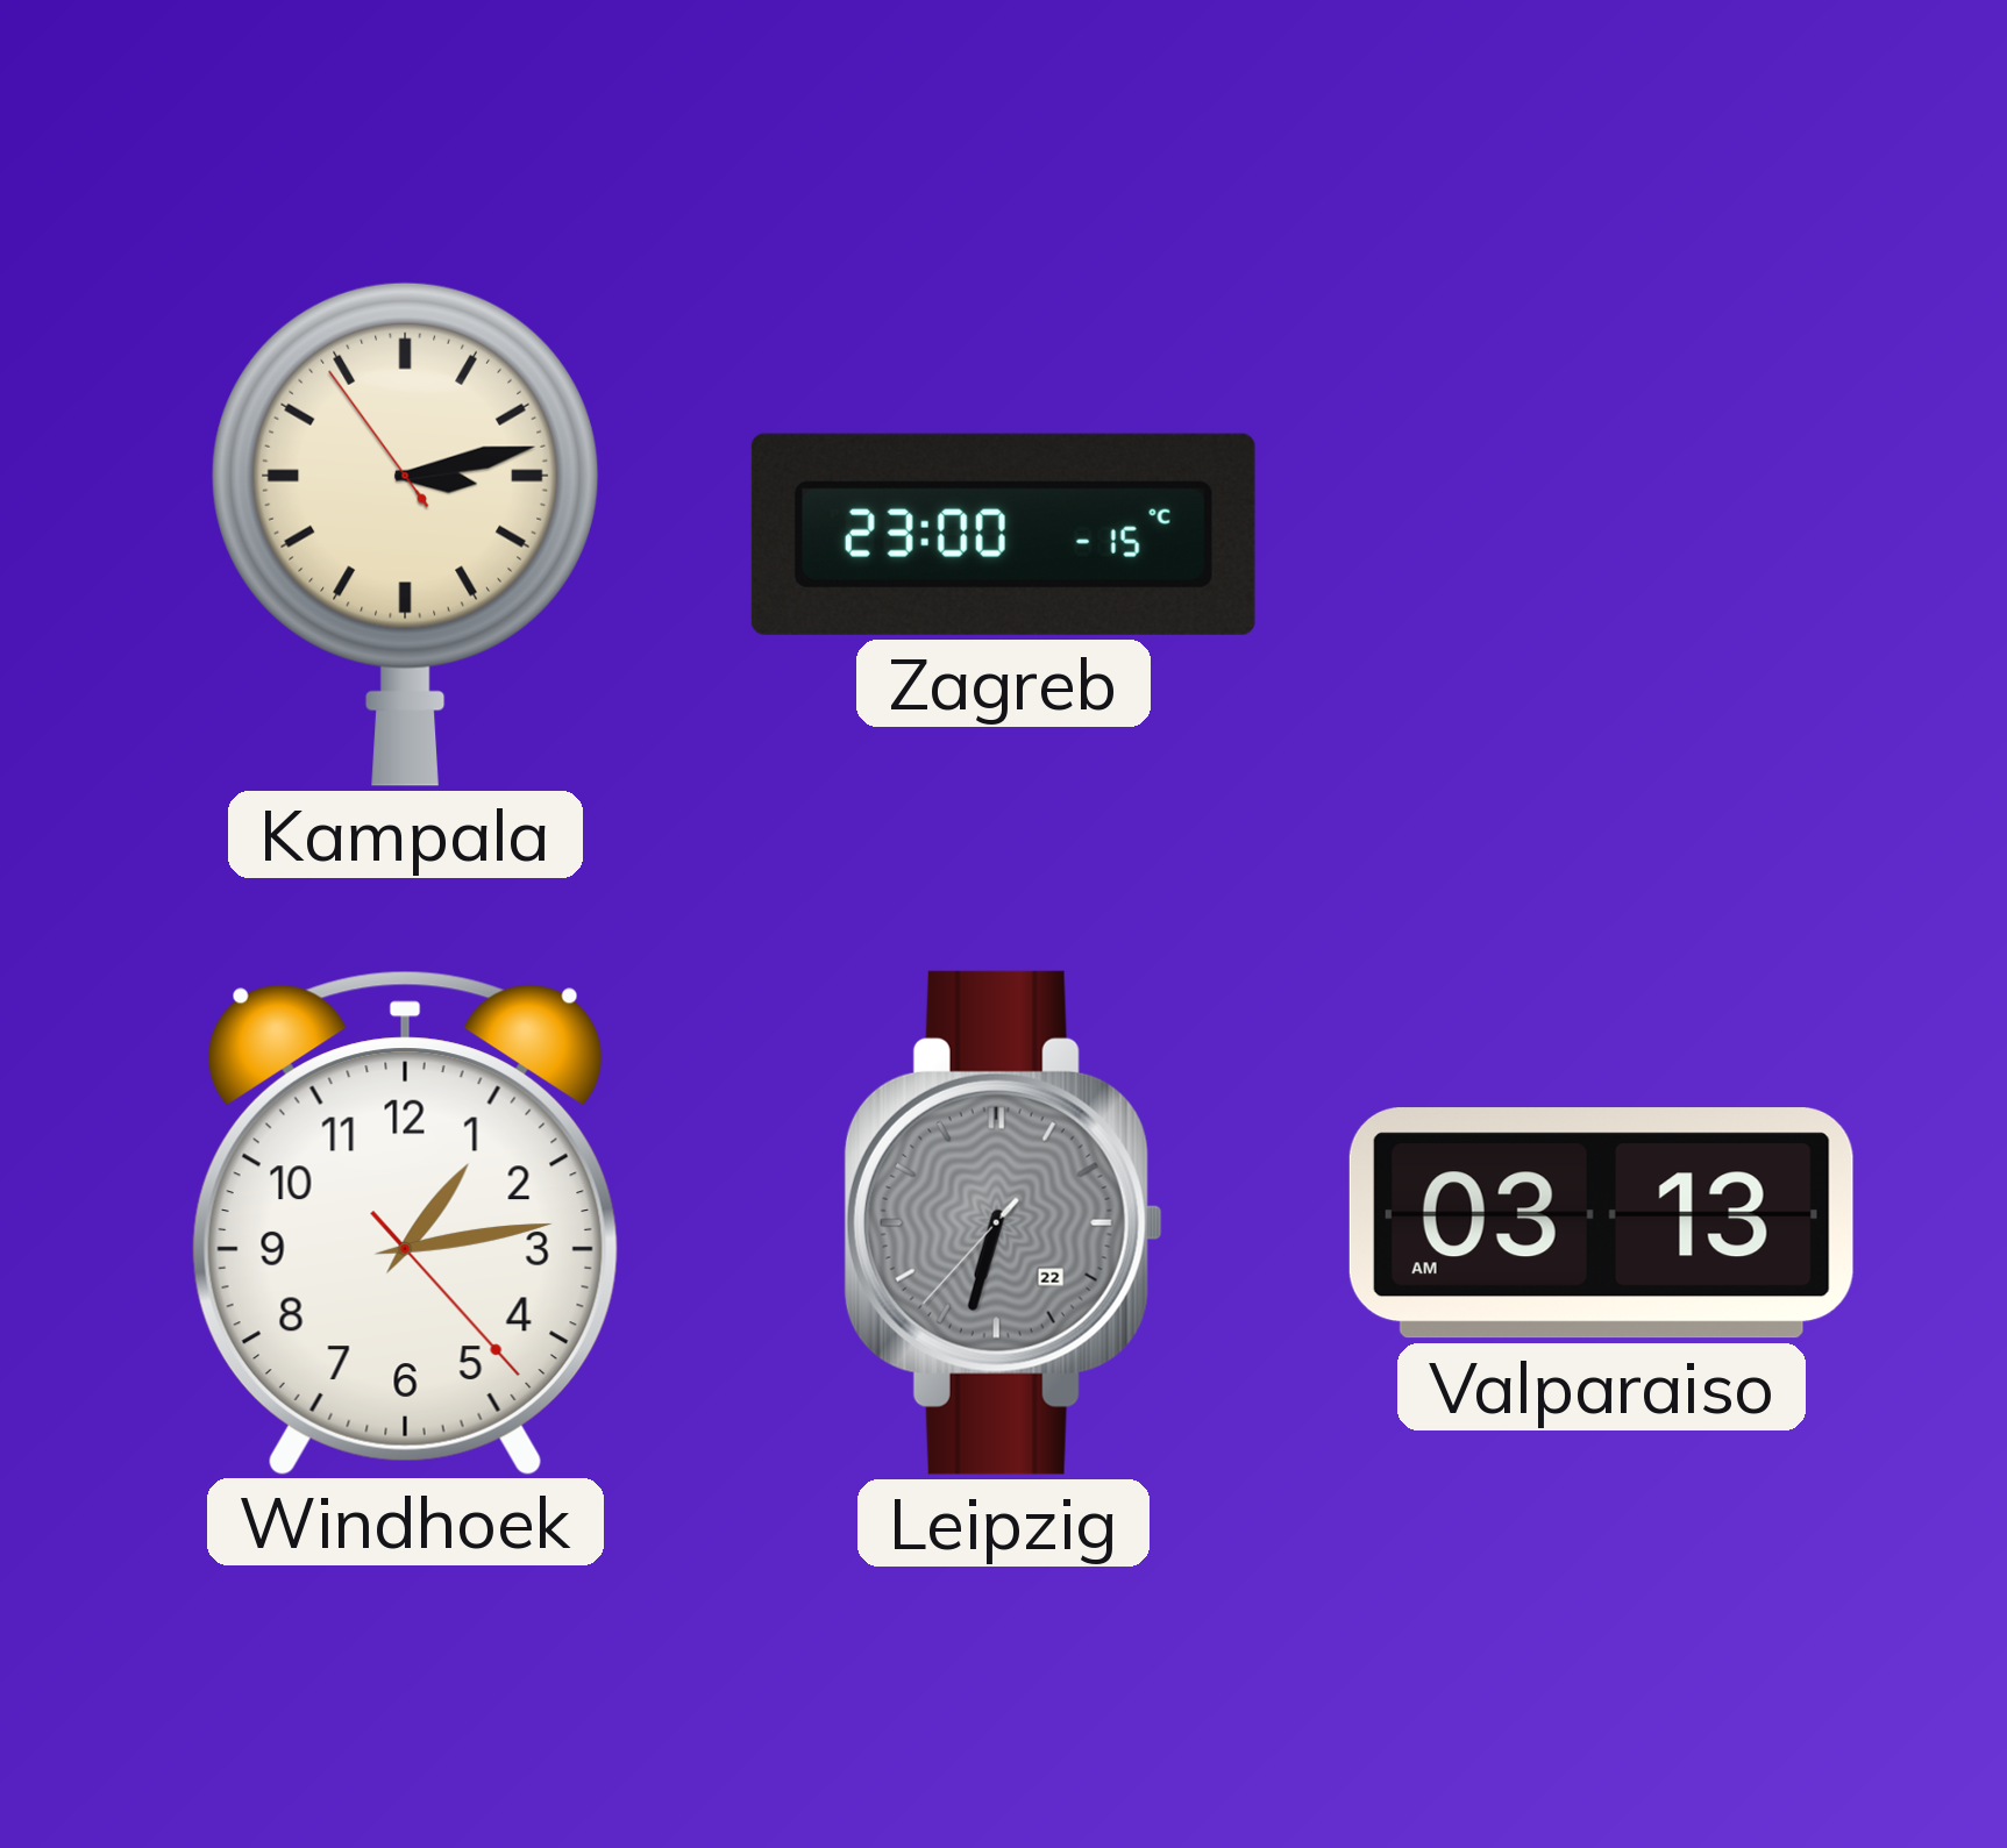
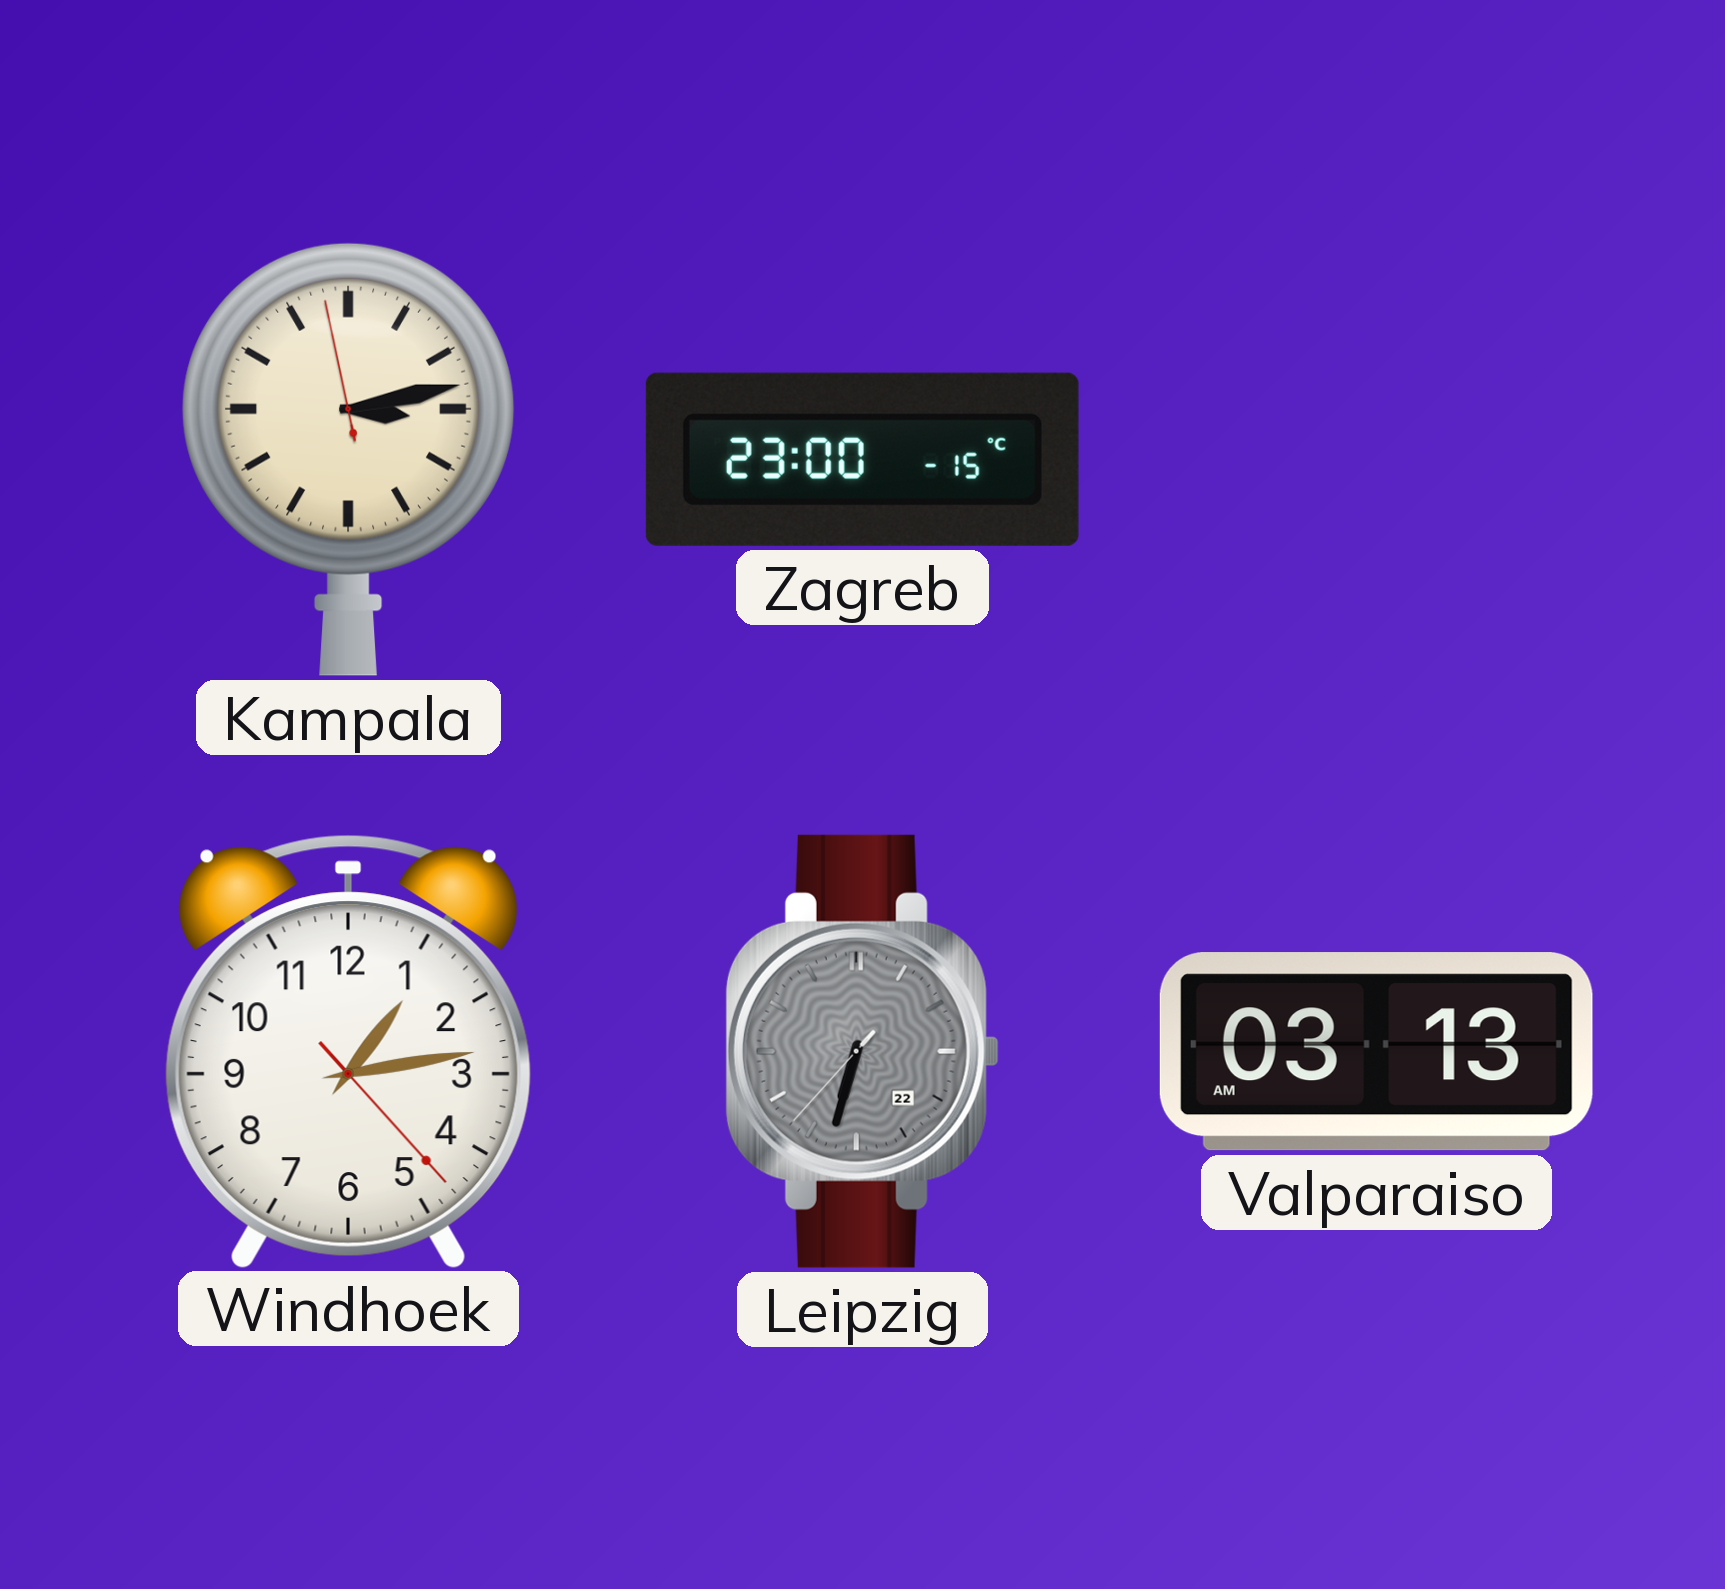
Kampala: 3:12:54 -> 3:12:58 (348, 459)
